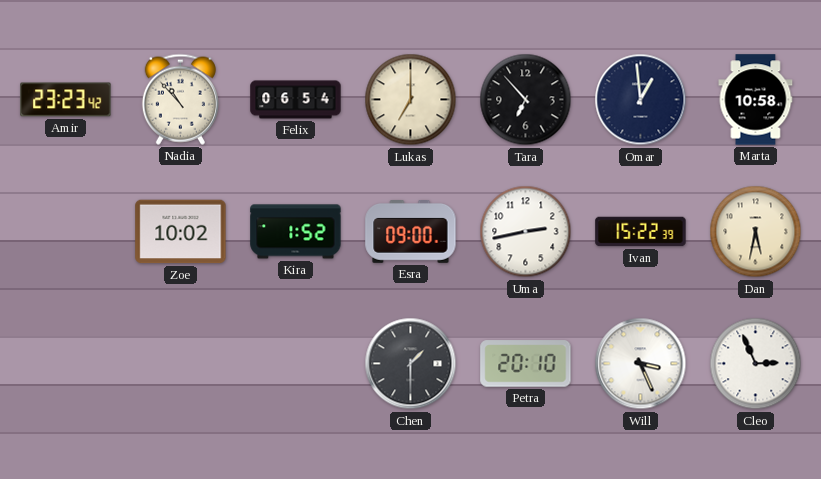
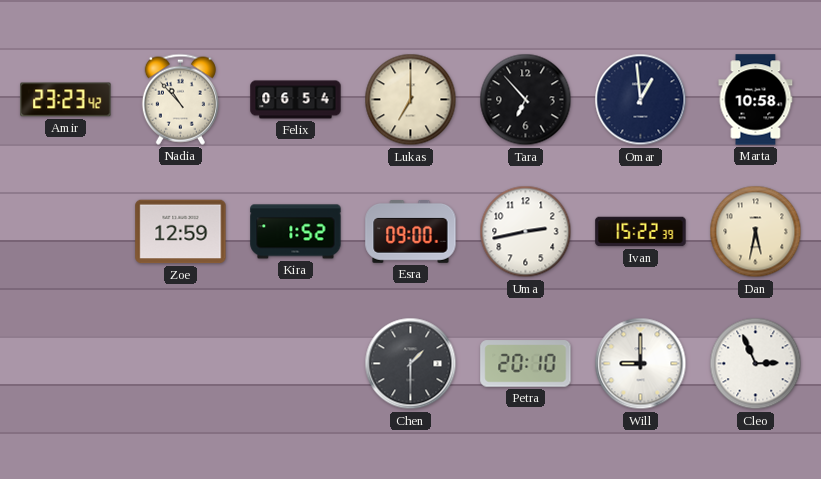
Zoe: 10:02 -> 12:59 (181, 232)
Will: 3:26 -> 9:00 (641, 364)
